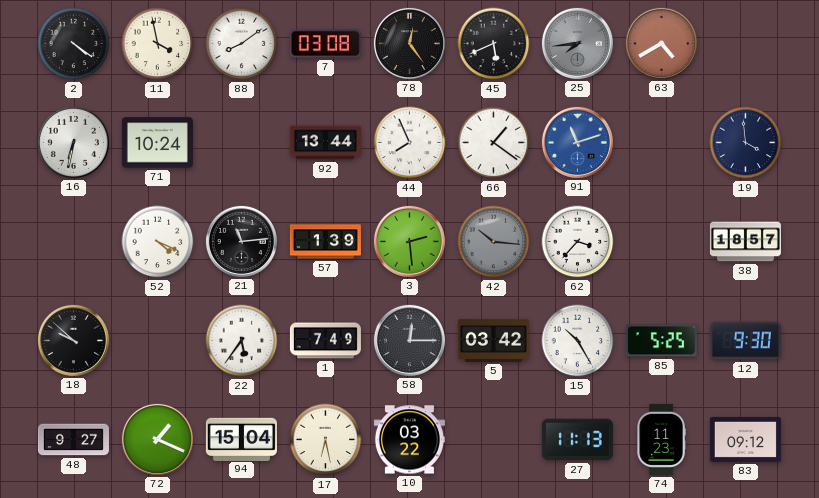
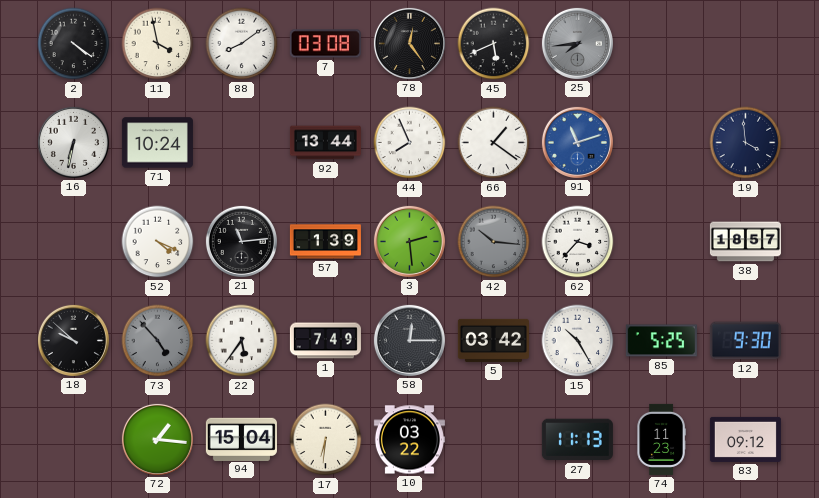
63: 4:40 -> none (661, 43)
73: none -> 4:53 (158, 341)
48: 9:27 -> none (73, 440)
72: 1:19 -> 1:16 (157, 439)
17: 6:28 -> 6:31 (326, 440)
